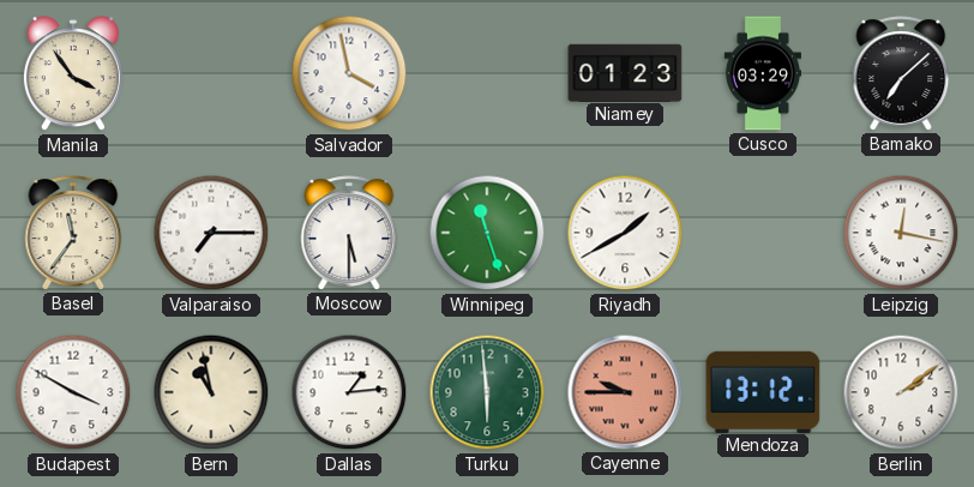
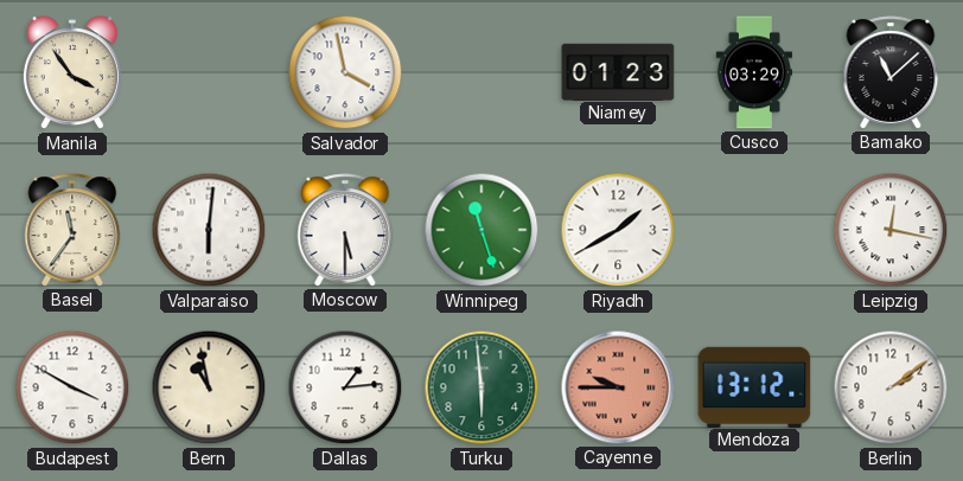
Bamako: 7:08 -> 11:08 (891, 72)
Valparaiso: 7:15 -> 6:01 (209, 230)
